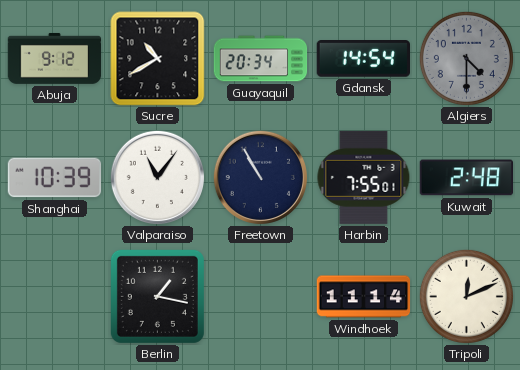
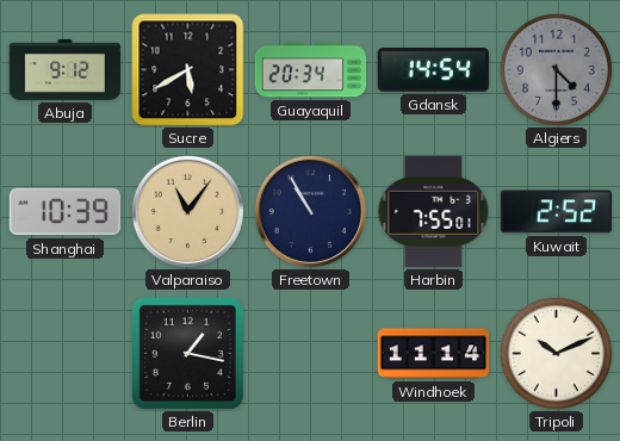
Sucre: 10:40 -> 5:40 (188, 70)
Valparaiso dial: white -> champagne (187, 211)
Kuwait: 2:48 -> 2:52 (556, 212)
Tripoli: 12:11 -> 10:11 (556, 353)
